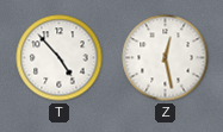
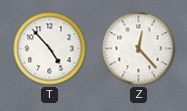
Z: 12:28 -> 12:23 (139, 49)
